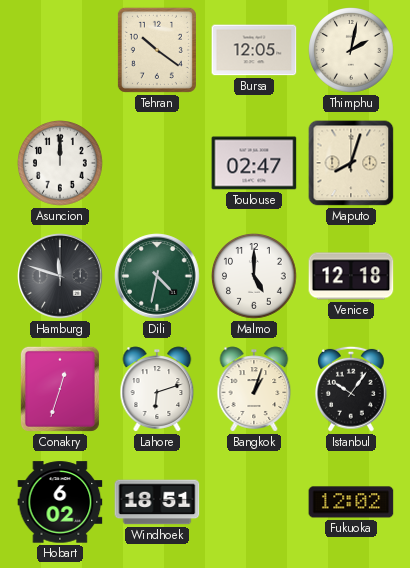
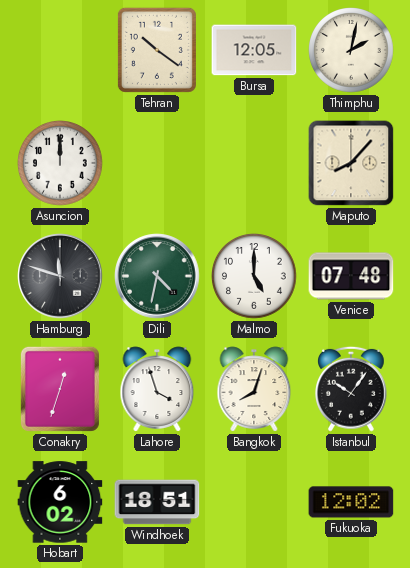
Toulouse: 02:47 -> none (254, 163)
Maputo: 8:03 -> 8:07 (351, 163)
Venice: 12:18 -> 07:48 (351, 276)
Lahore: 6:12 -> 3:57 (157, 389)
Bangkok: 1:03 -> 8:03 (254, 389)
